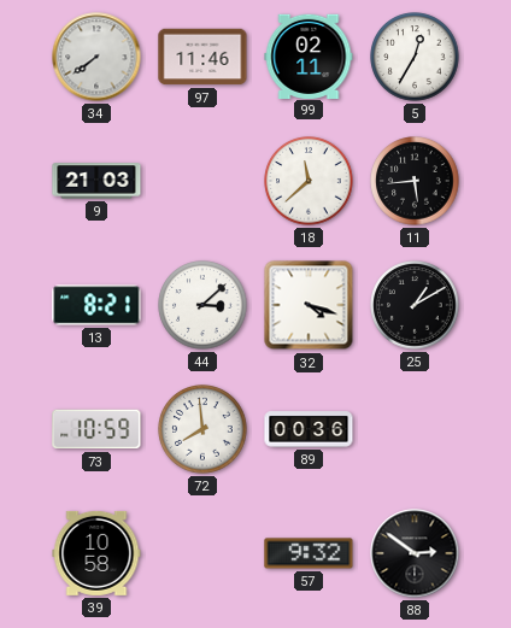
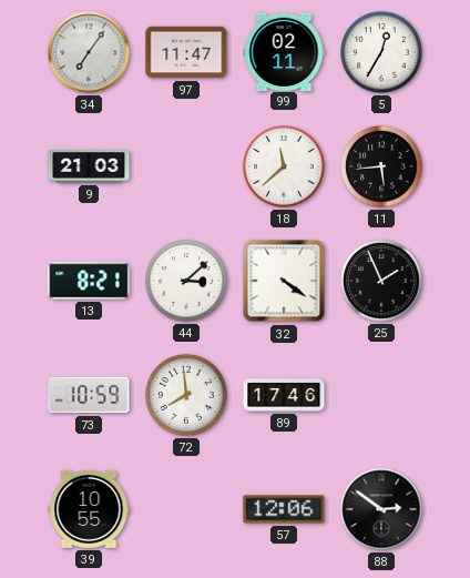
34: 7:39 -> 7:06 (89, 52)
97: 11:46 -> 11:47 (186, 52)
32: 4:18 -> 4:21 (284, 281)
25: 1:10 -> 1:56 (381, 281)
89: 00:36 -> 17:46 (284, 395)
39: 10:58 -> 10:55 (89, 509)
57: 9:32 -> 12:06 (284, 509)
